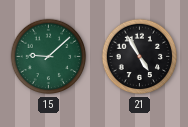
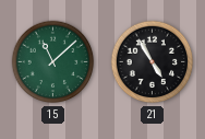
15: 9:08 -> 11:08 (53, 62)
